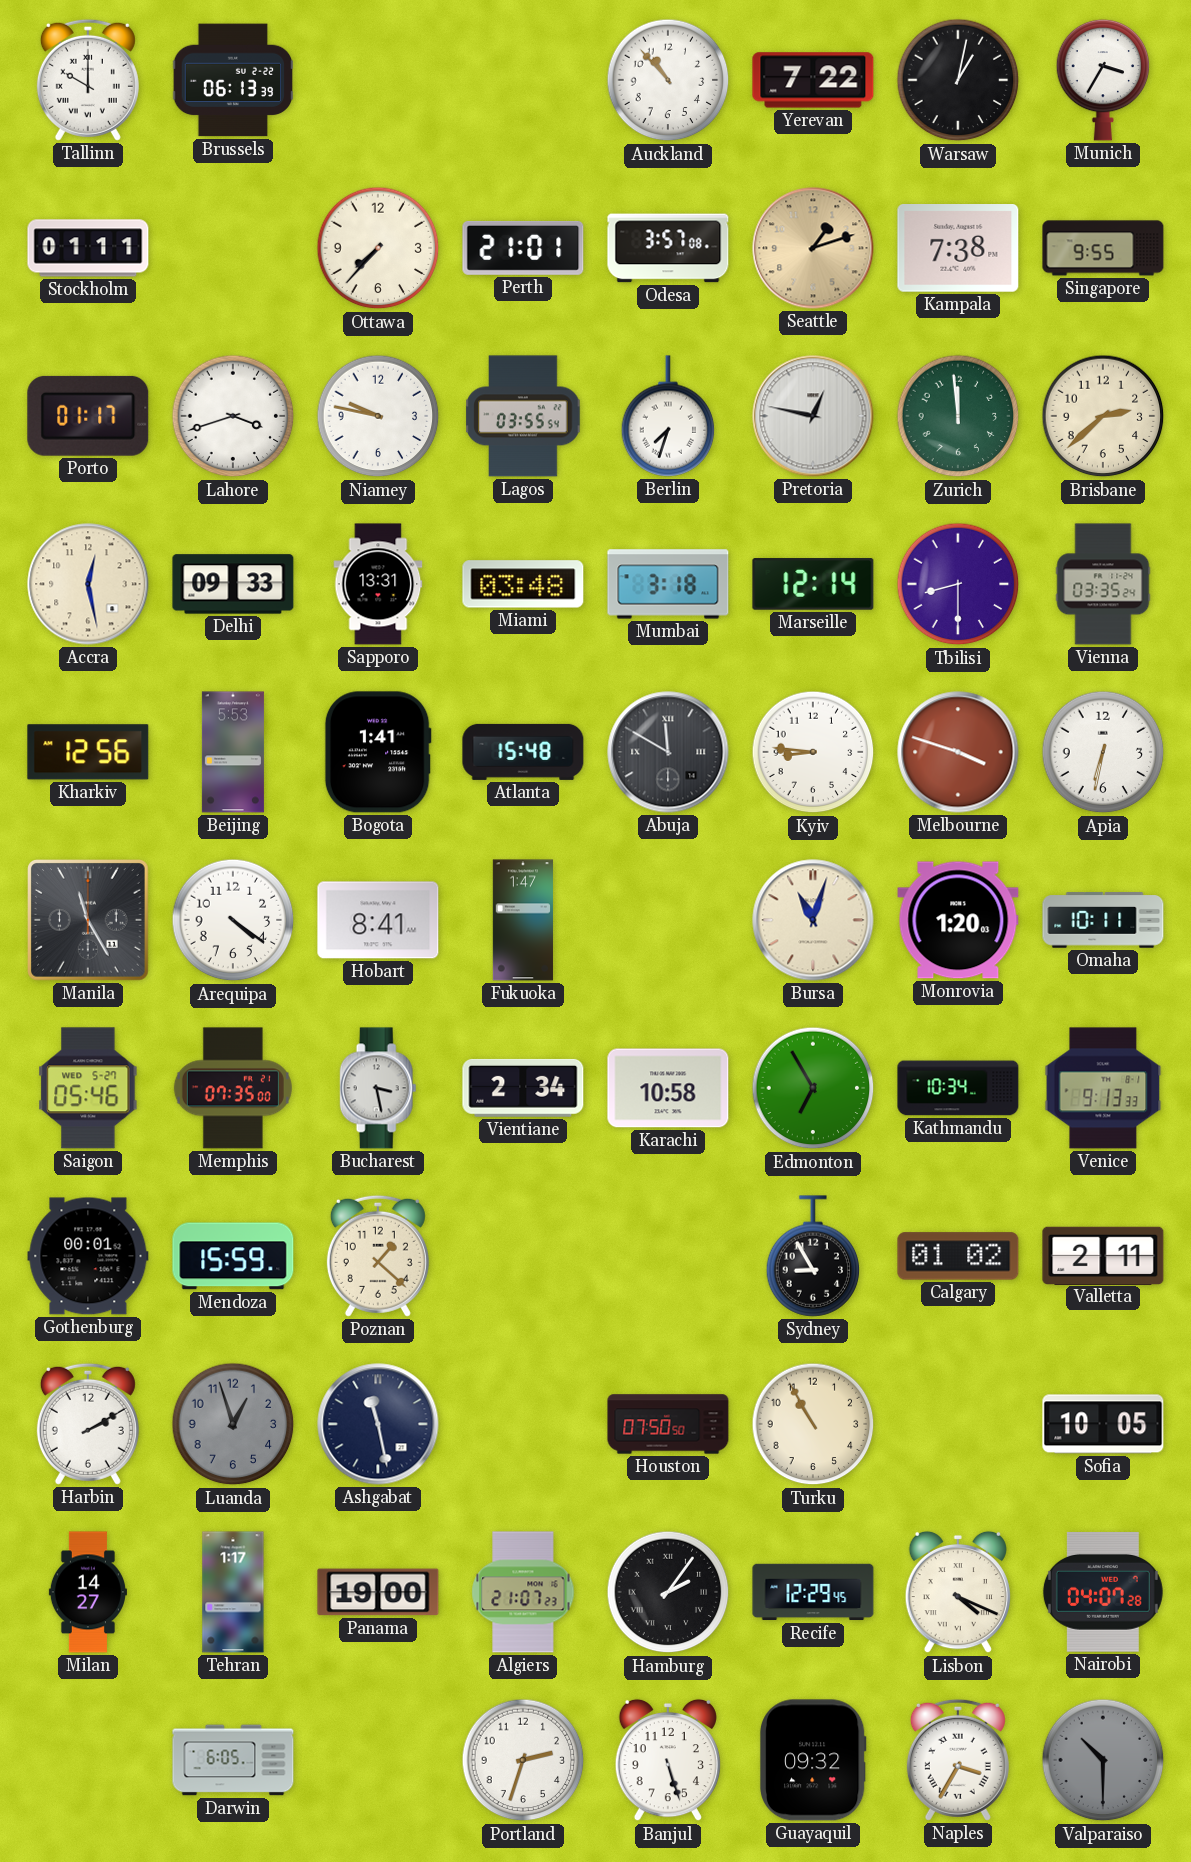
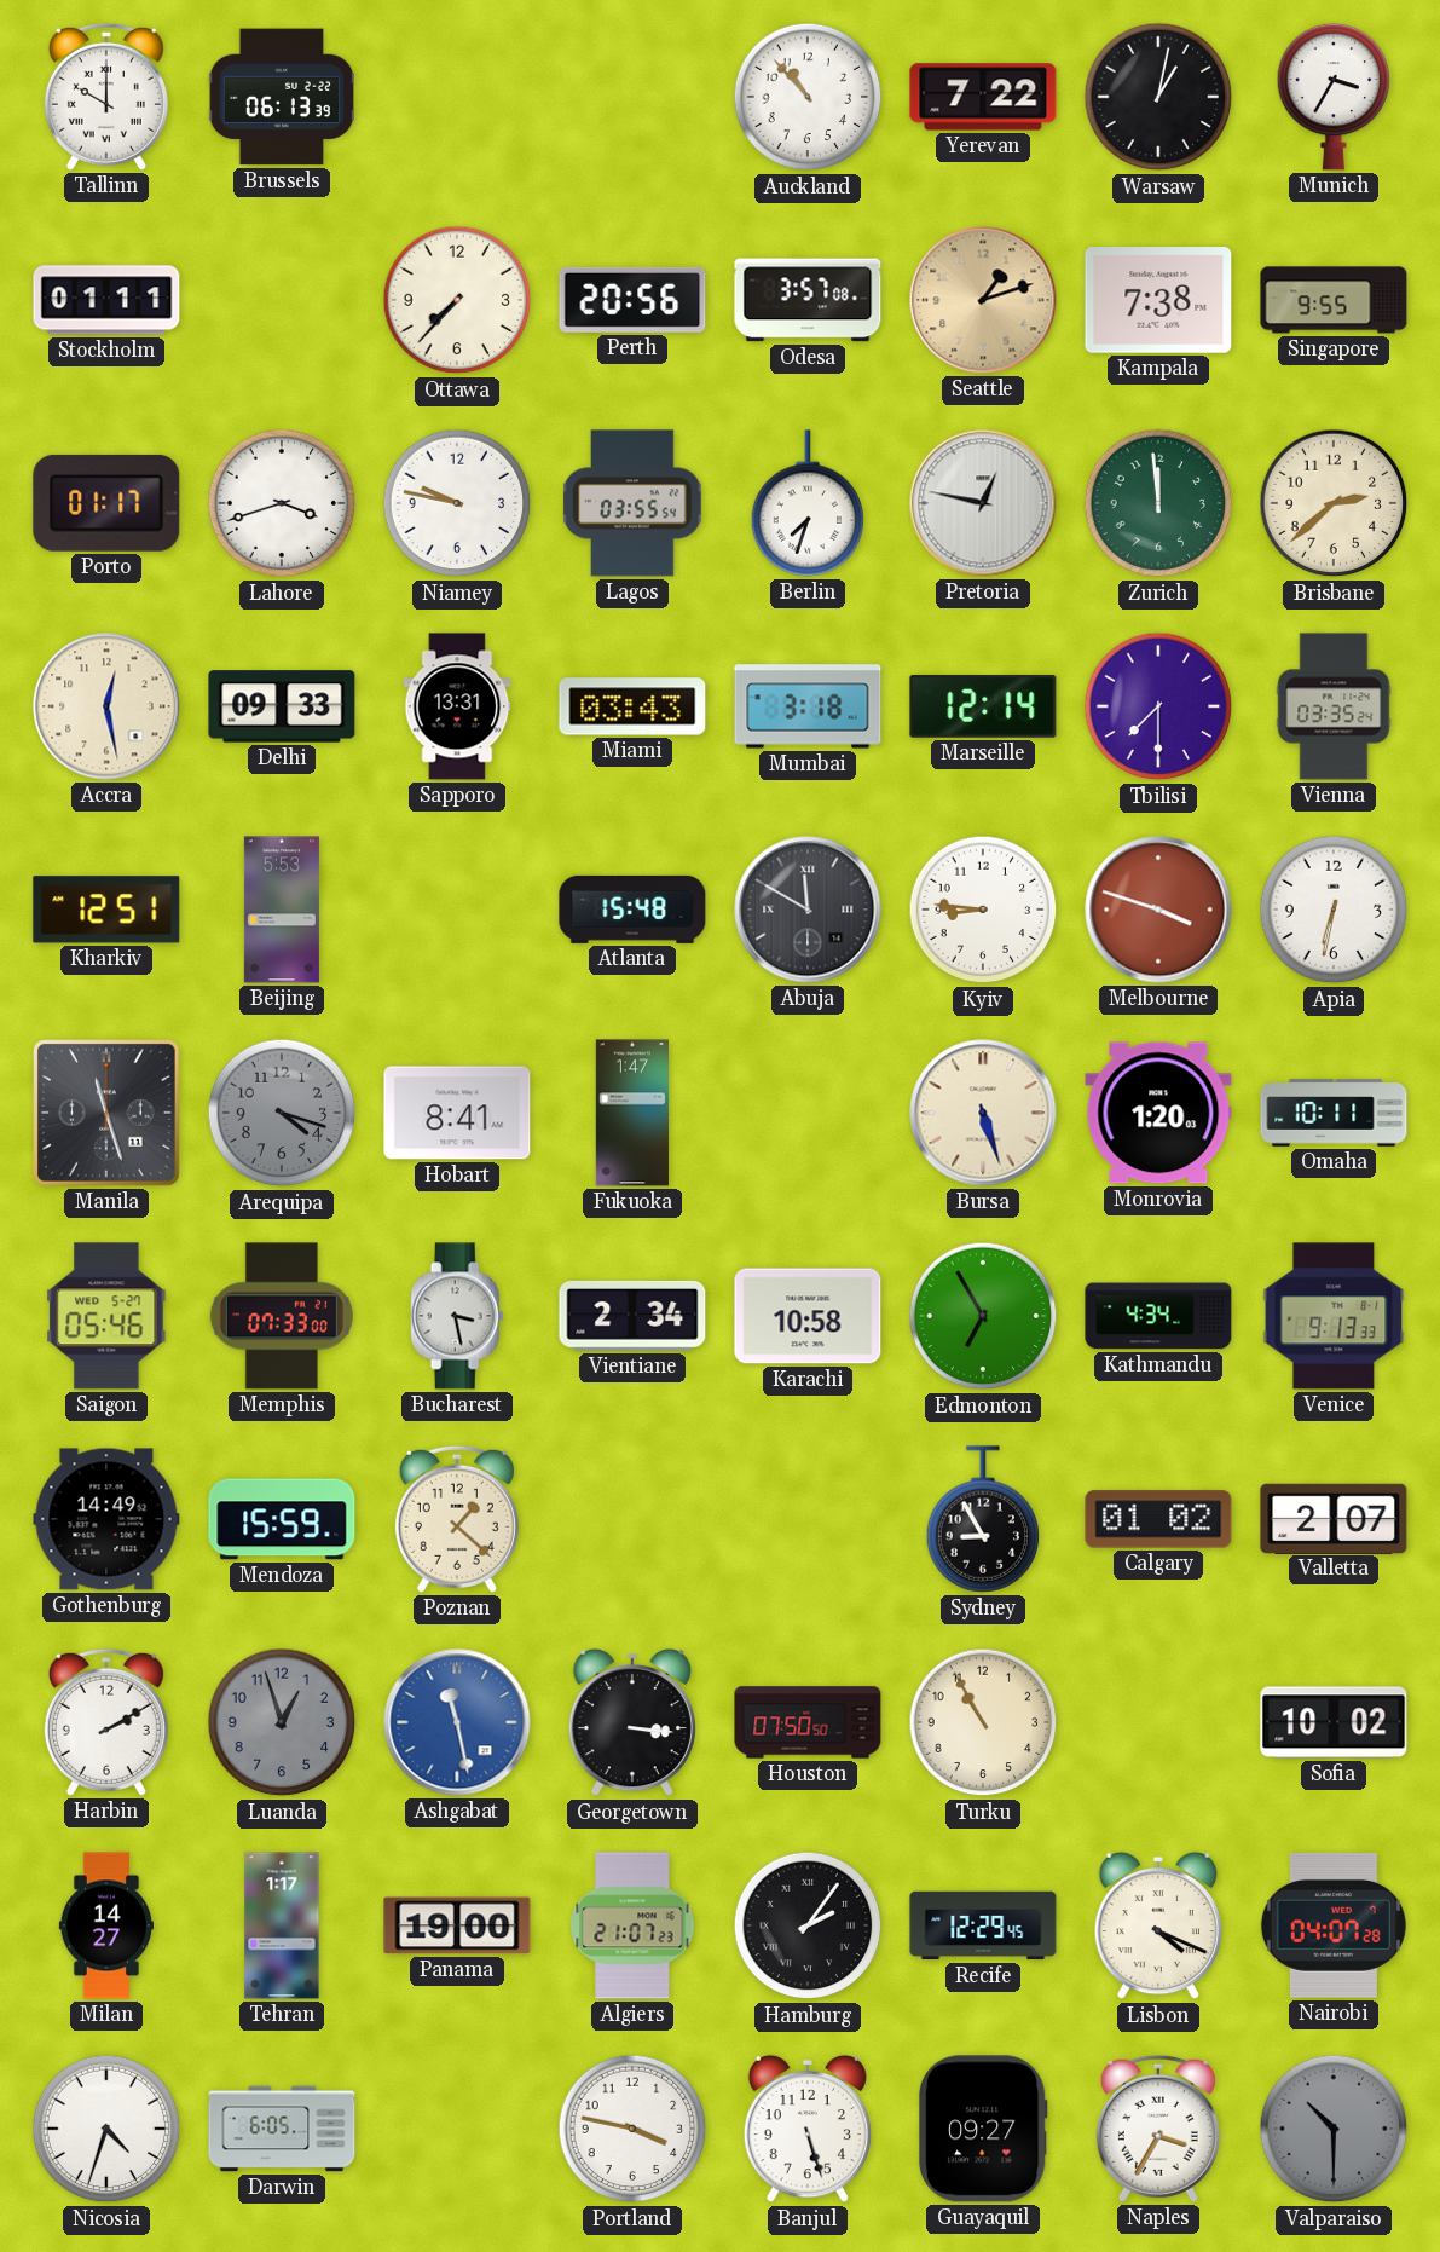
Perth: 21:01 -> 20:56 (632, 300)
Miami: 03:48 -> 03:43 (632, 706)
Tbilisi: 8:30 -> 7:30 (1158, 706)
Kharkiv: 12:56 -> 12:51 (106, 910)
Bogota: 1:41 -> none (378, 752)
Manila: 11:25 -> 11:27 (108, 1114)
Arequipa: 4:21 -> 4:18 (282, 1113)
Arequipa dial: white -> grey (282, 1113)
Bursa: 11:03 -> 5:27 (983, 1113)
Memphis: 07:35 -> 07:33 (282, 1316)
Kathmandu: 10:34 -> 4:34 (1158, 1316)
Gothenburg: 00:01 -> 14:49 (106, 1519)
Valletta: 2:11 -> 2:07 (1334, 1518)
Ashgabat dial: navy -> blue (457, 1722)
Georgetown: none -> 3:16 (632, 1722)
Sofia: 10:05 -> 10:02 (1334, 1722)
Nicosia: none -> 4:33 (106, 2129)
Portland: 2:33 -> 3:47 (632, 2129)
Guayaquil: 09:32 -> 09:27 (983, 2129)
